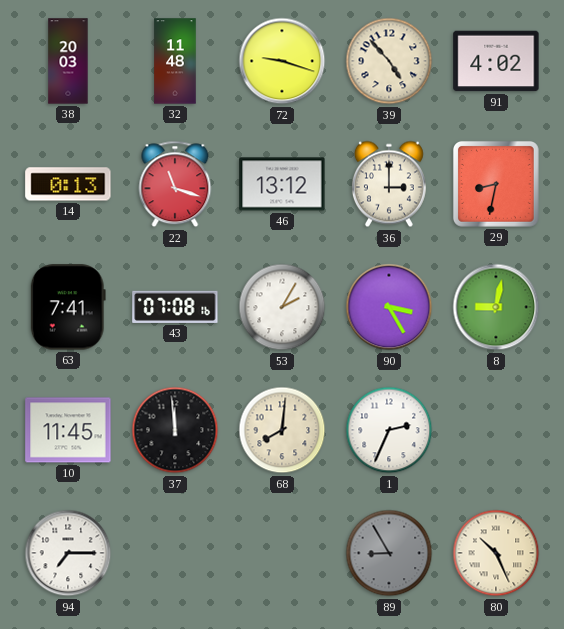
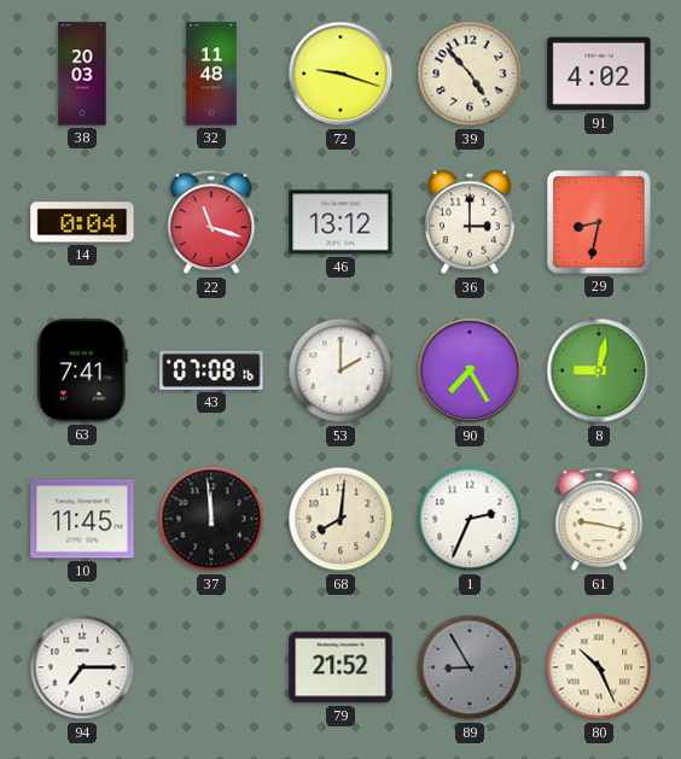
14: 0:13 -> 0:04 (82, 222)
53: 2:05 -> 2:00 (340, 370)
90: 3:25 -> 7:25 (470, 370)
61: none -> 9:17 (599, 519)
79: none -> 21:52 (340, 667)
